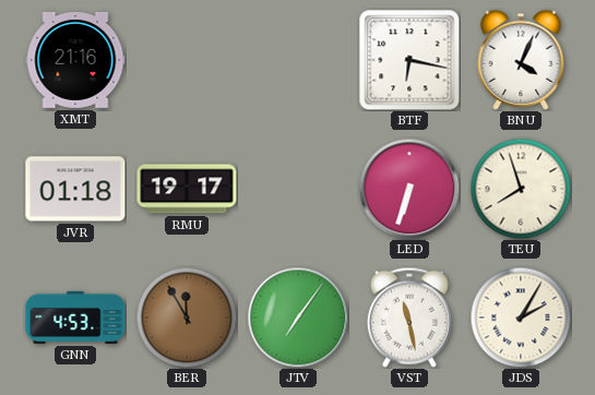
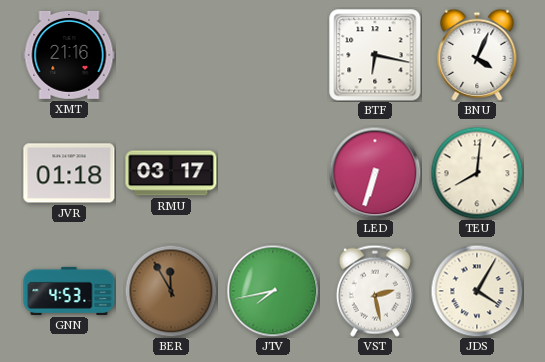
RMU: 19:17 -> 03:17 (171, 173)
TEU: 7:57 -> 8:01 (477, 173)
JTV: 7:06 -> 7:43 (273, 291)
VST: 11:28 -> 2:28 (375, 291)
JDS: 2:05 -> 4:05 (477, 291)
